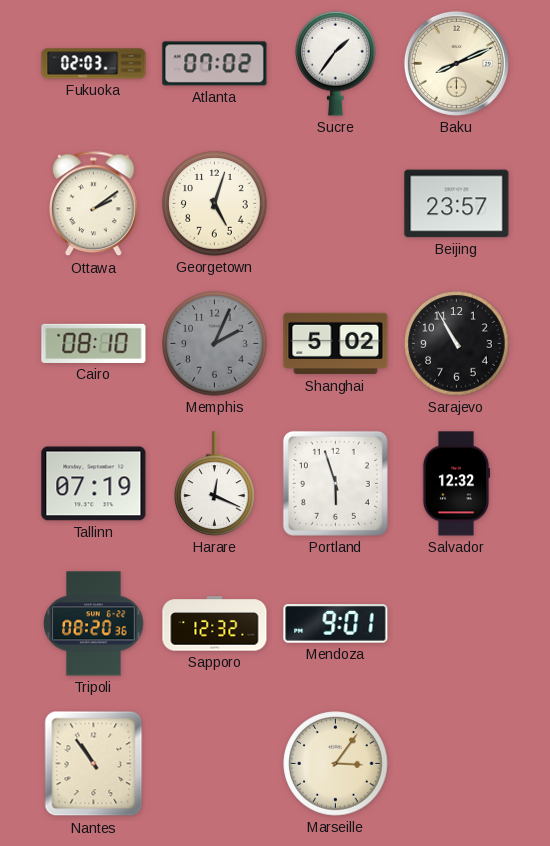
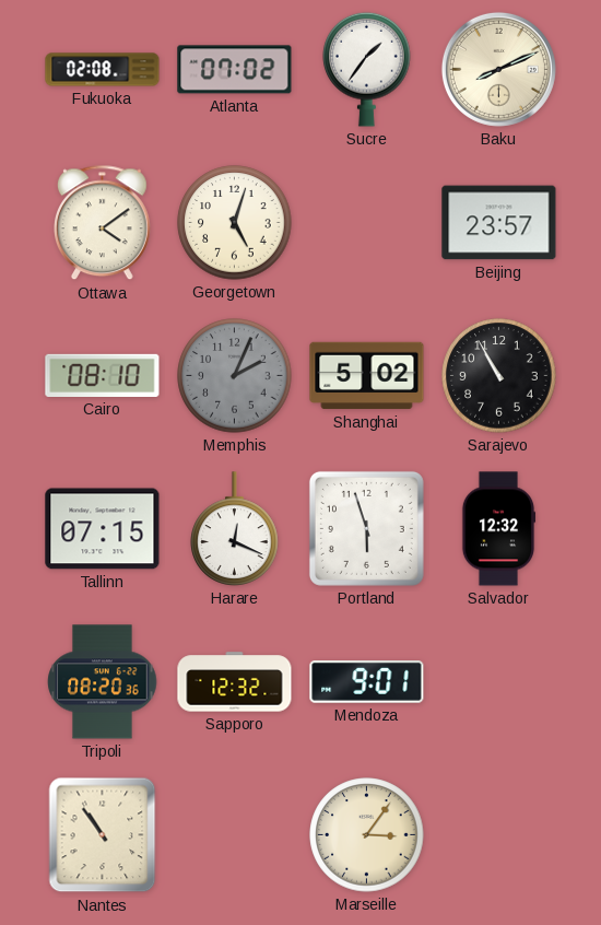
Fukuoka: 02:03 -> 02:08 (103, 70)
Ottawa: 2:09 -> 4:09 (103, 223)
Tallinn: 07:19 -> 07:15 (103, 529)
